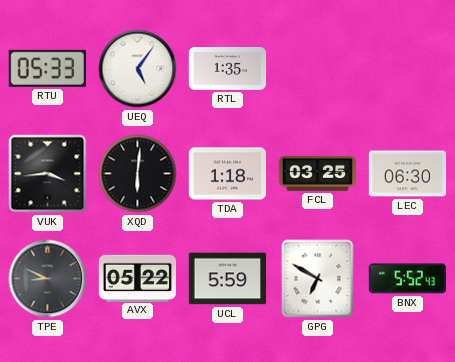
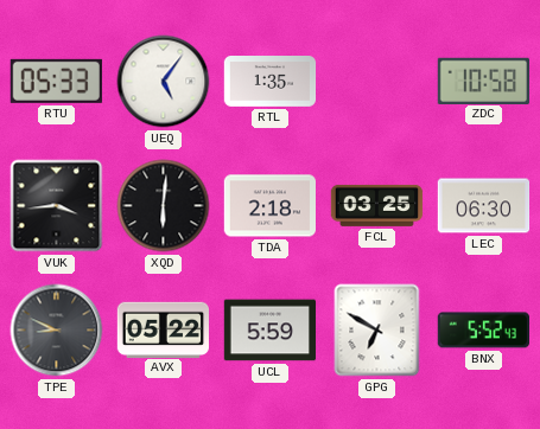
ZDC: none -> 10:58 (483, 81)
TDA: 1:18 -> 2:18 (271, 206)
